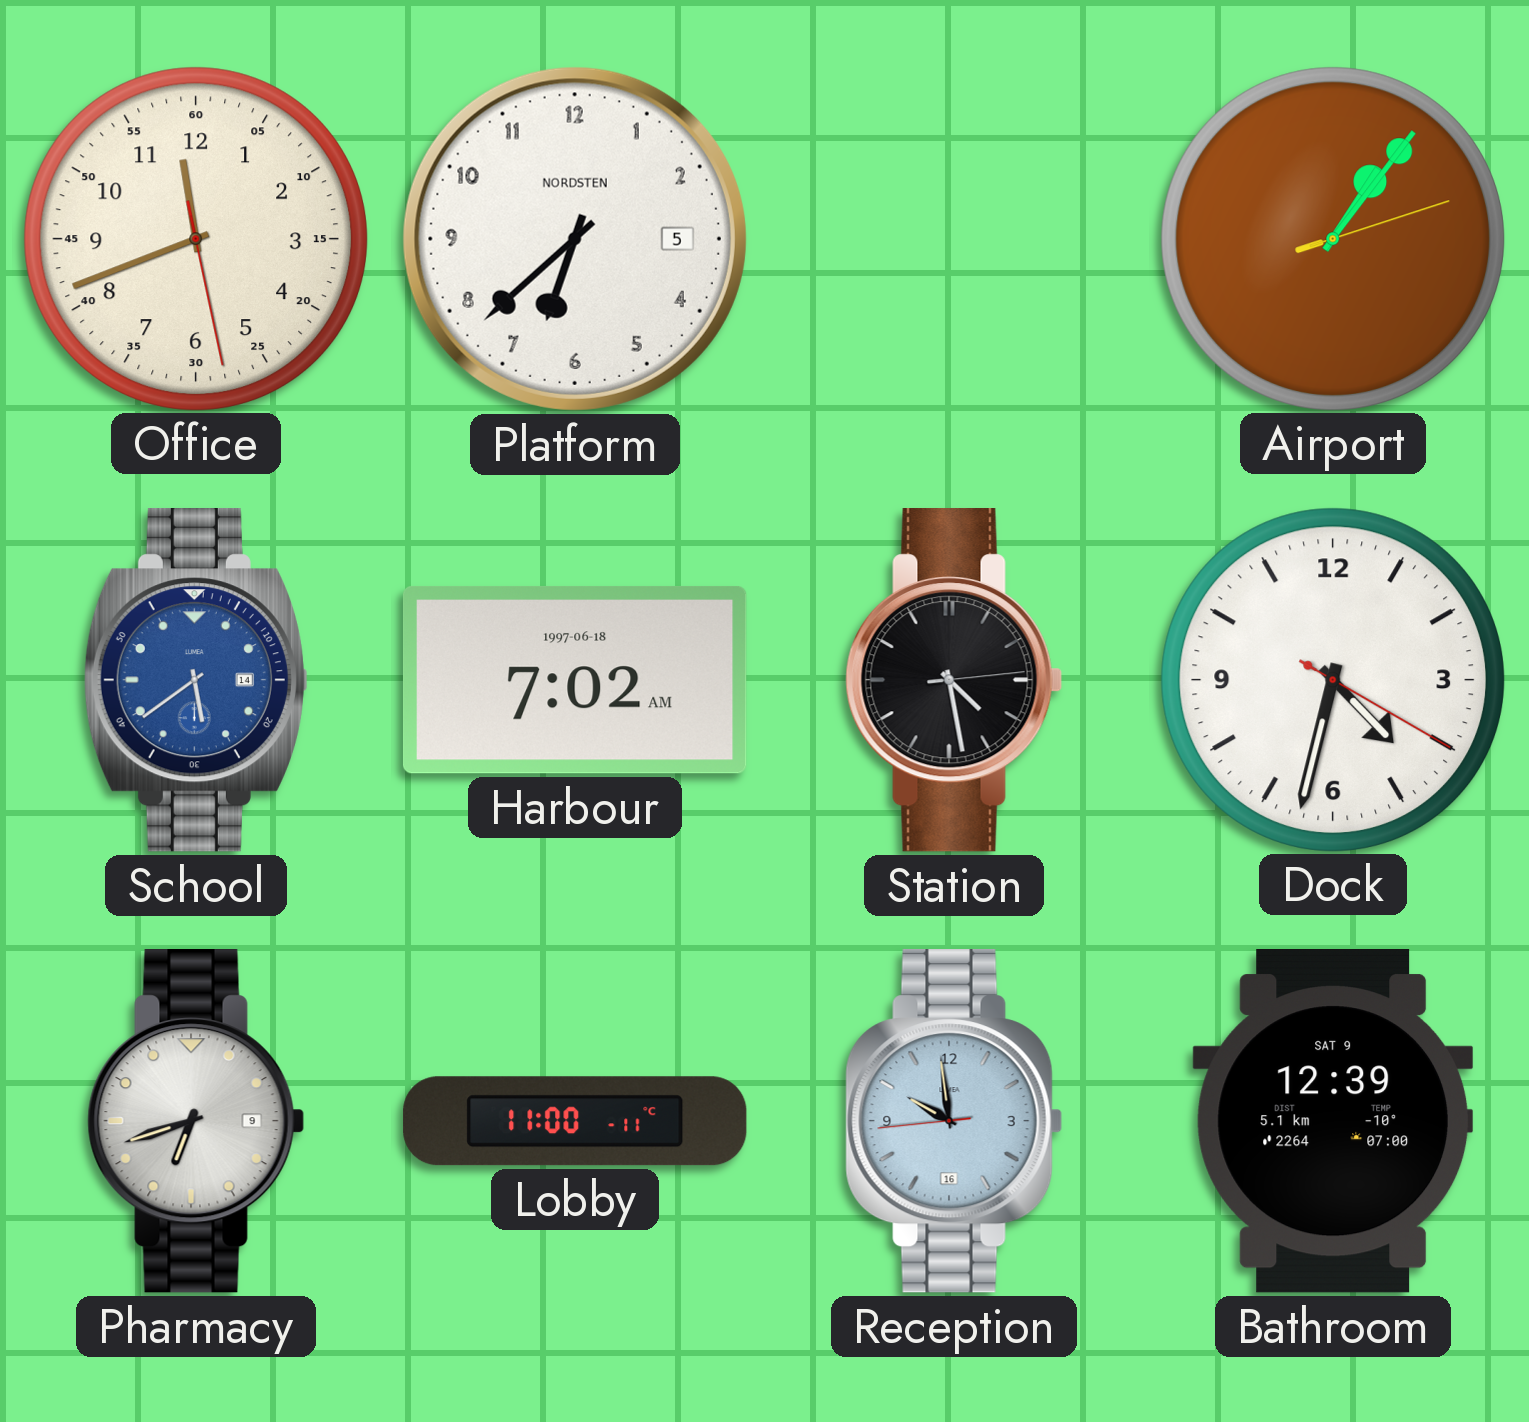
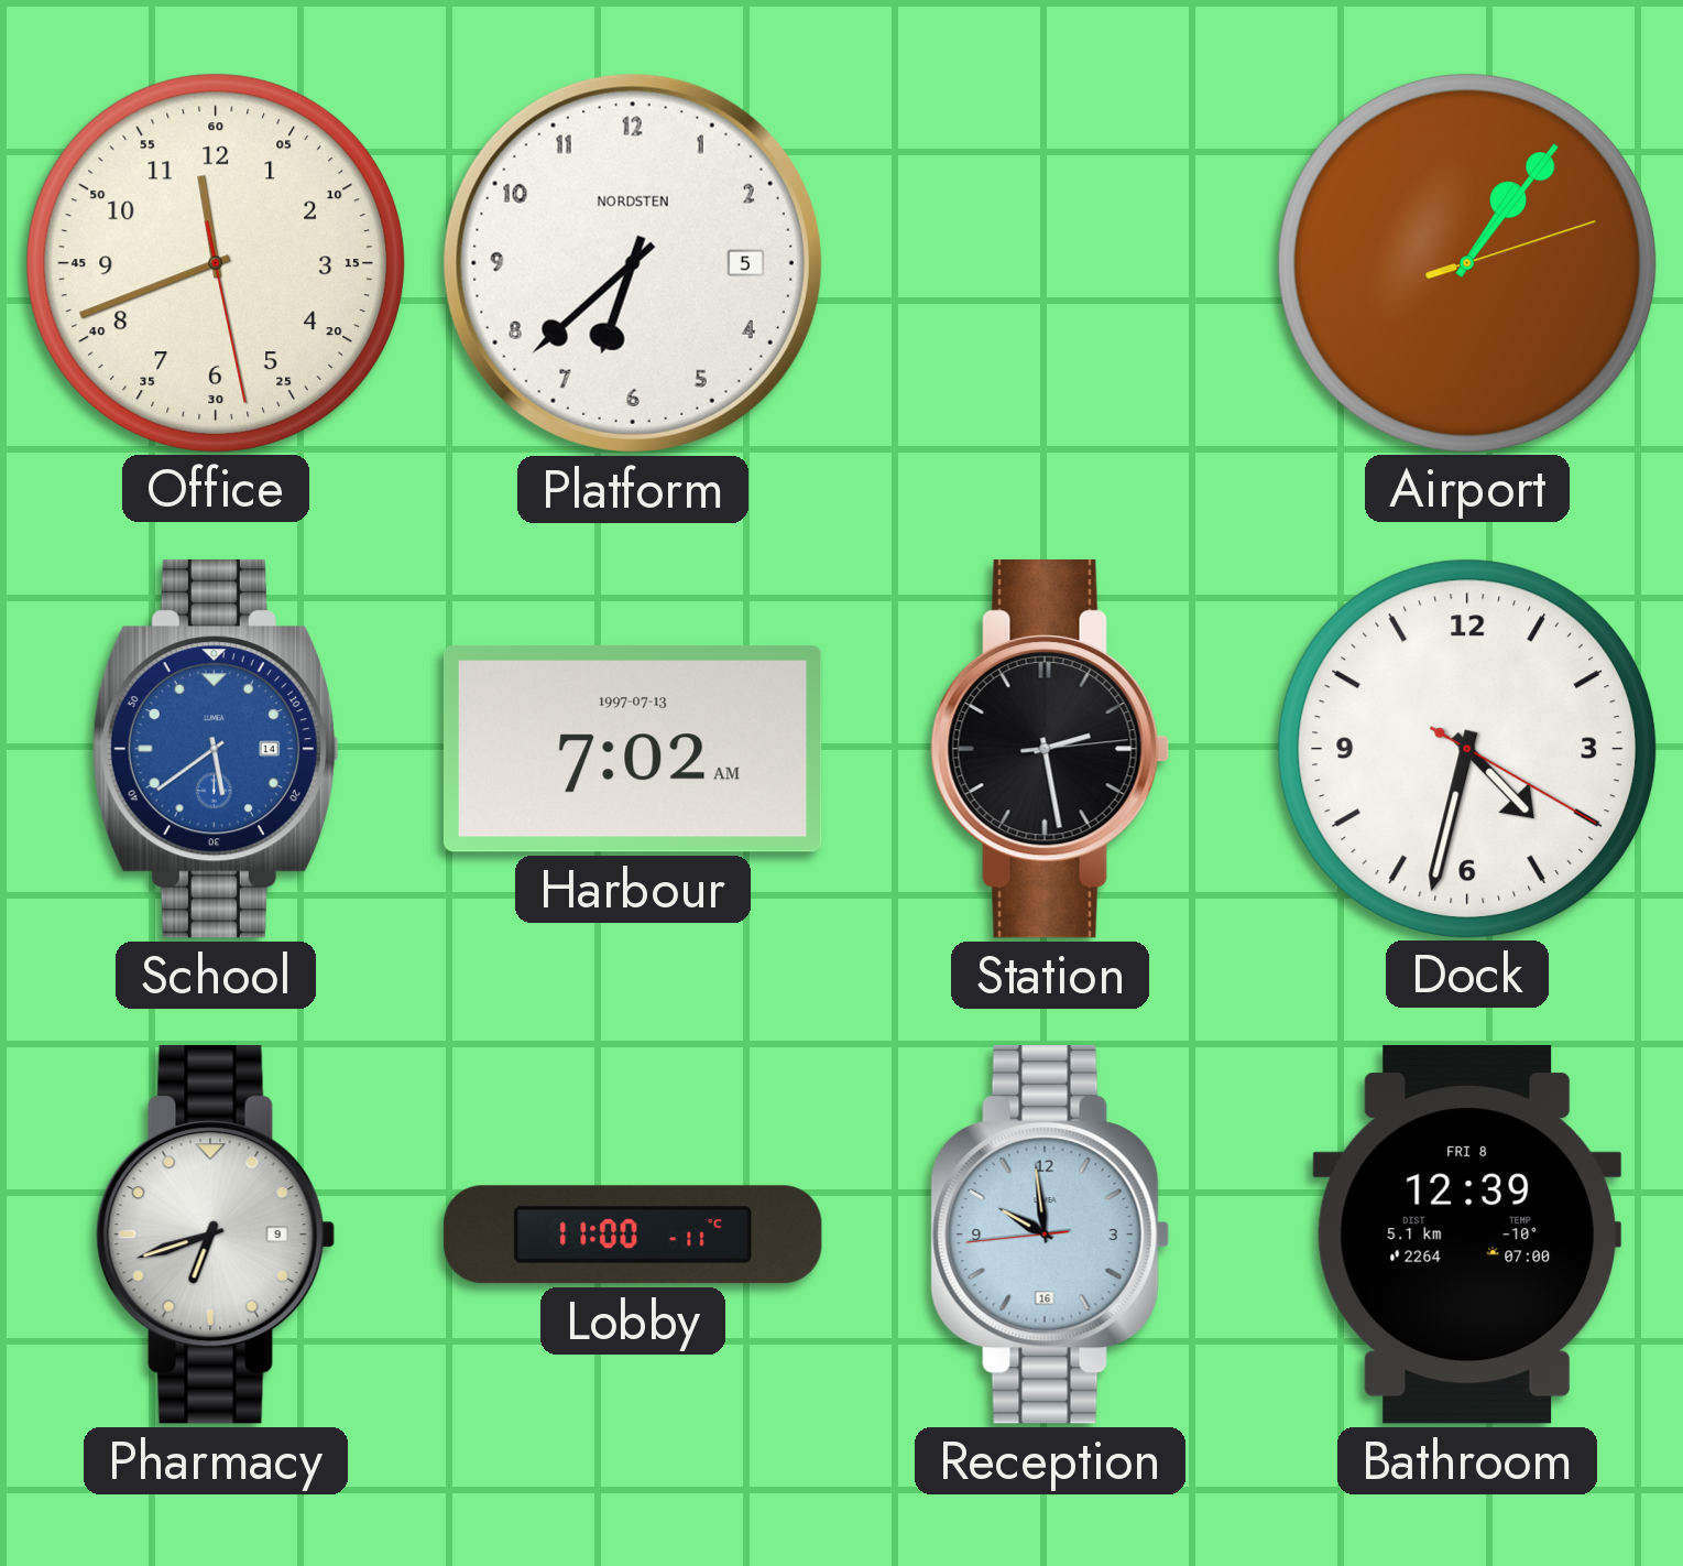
Harbour date: 1997-06-18 -> 1997-07-13 (633, 749)
Station: 4:28 -> 2:28 (1050, 750)
Bathroom date: SAT 9 -> FRI 8 (1467, 1236)
